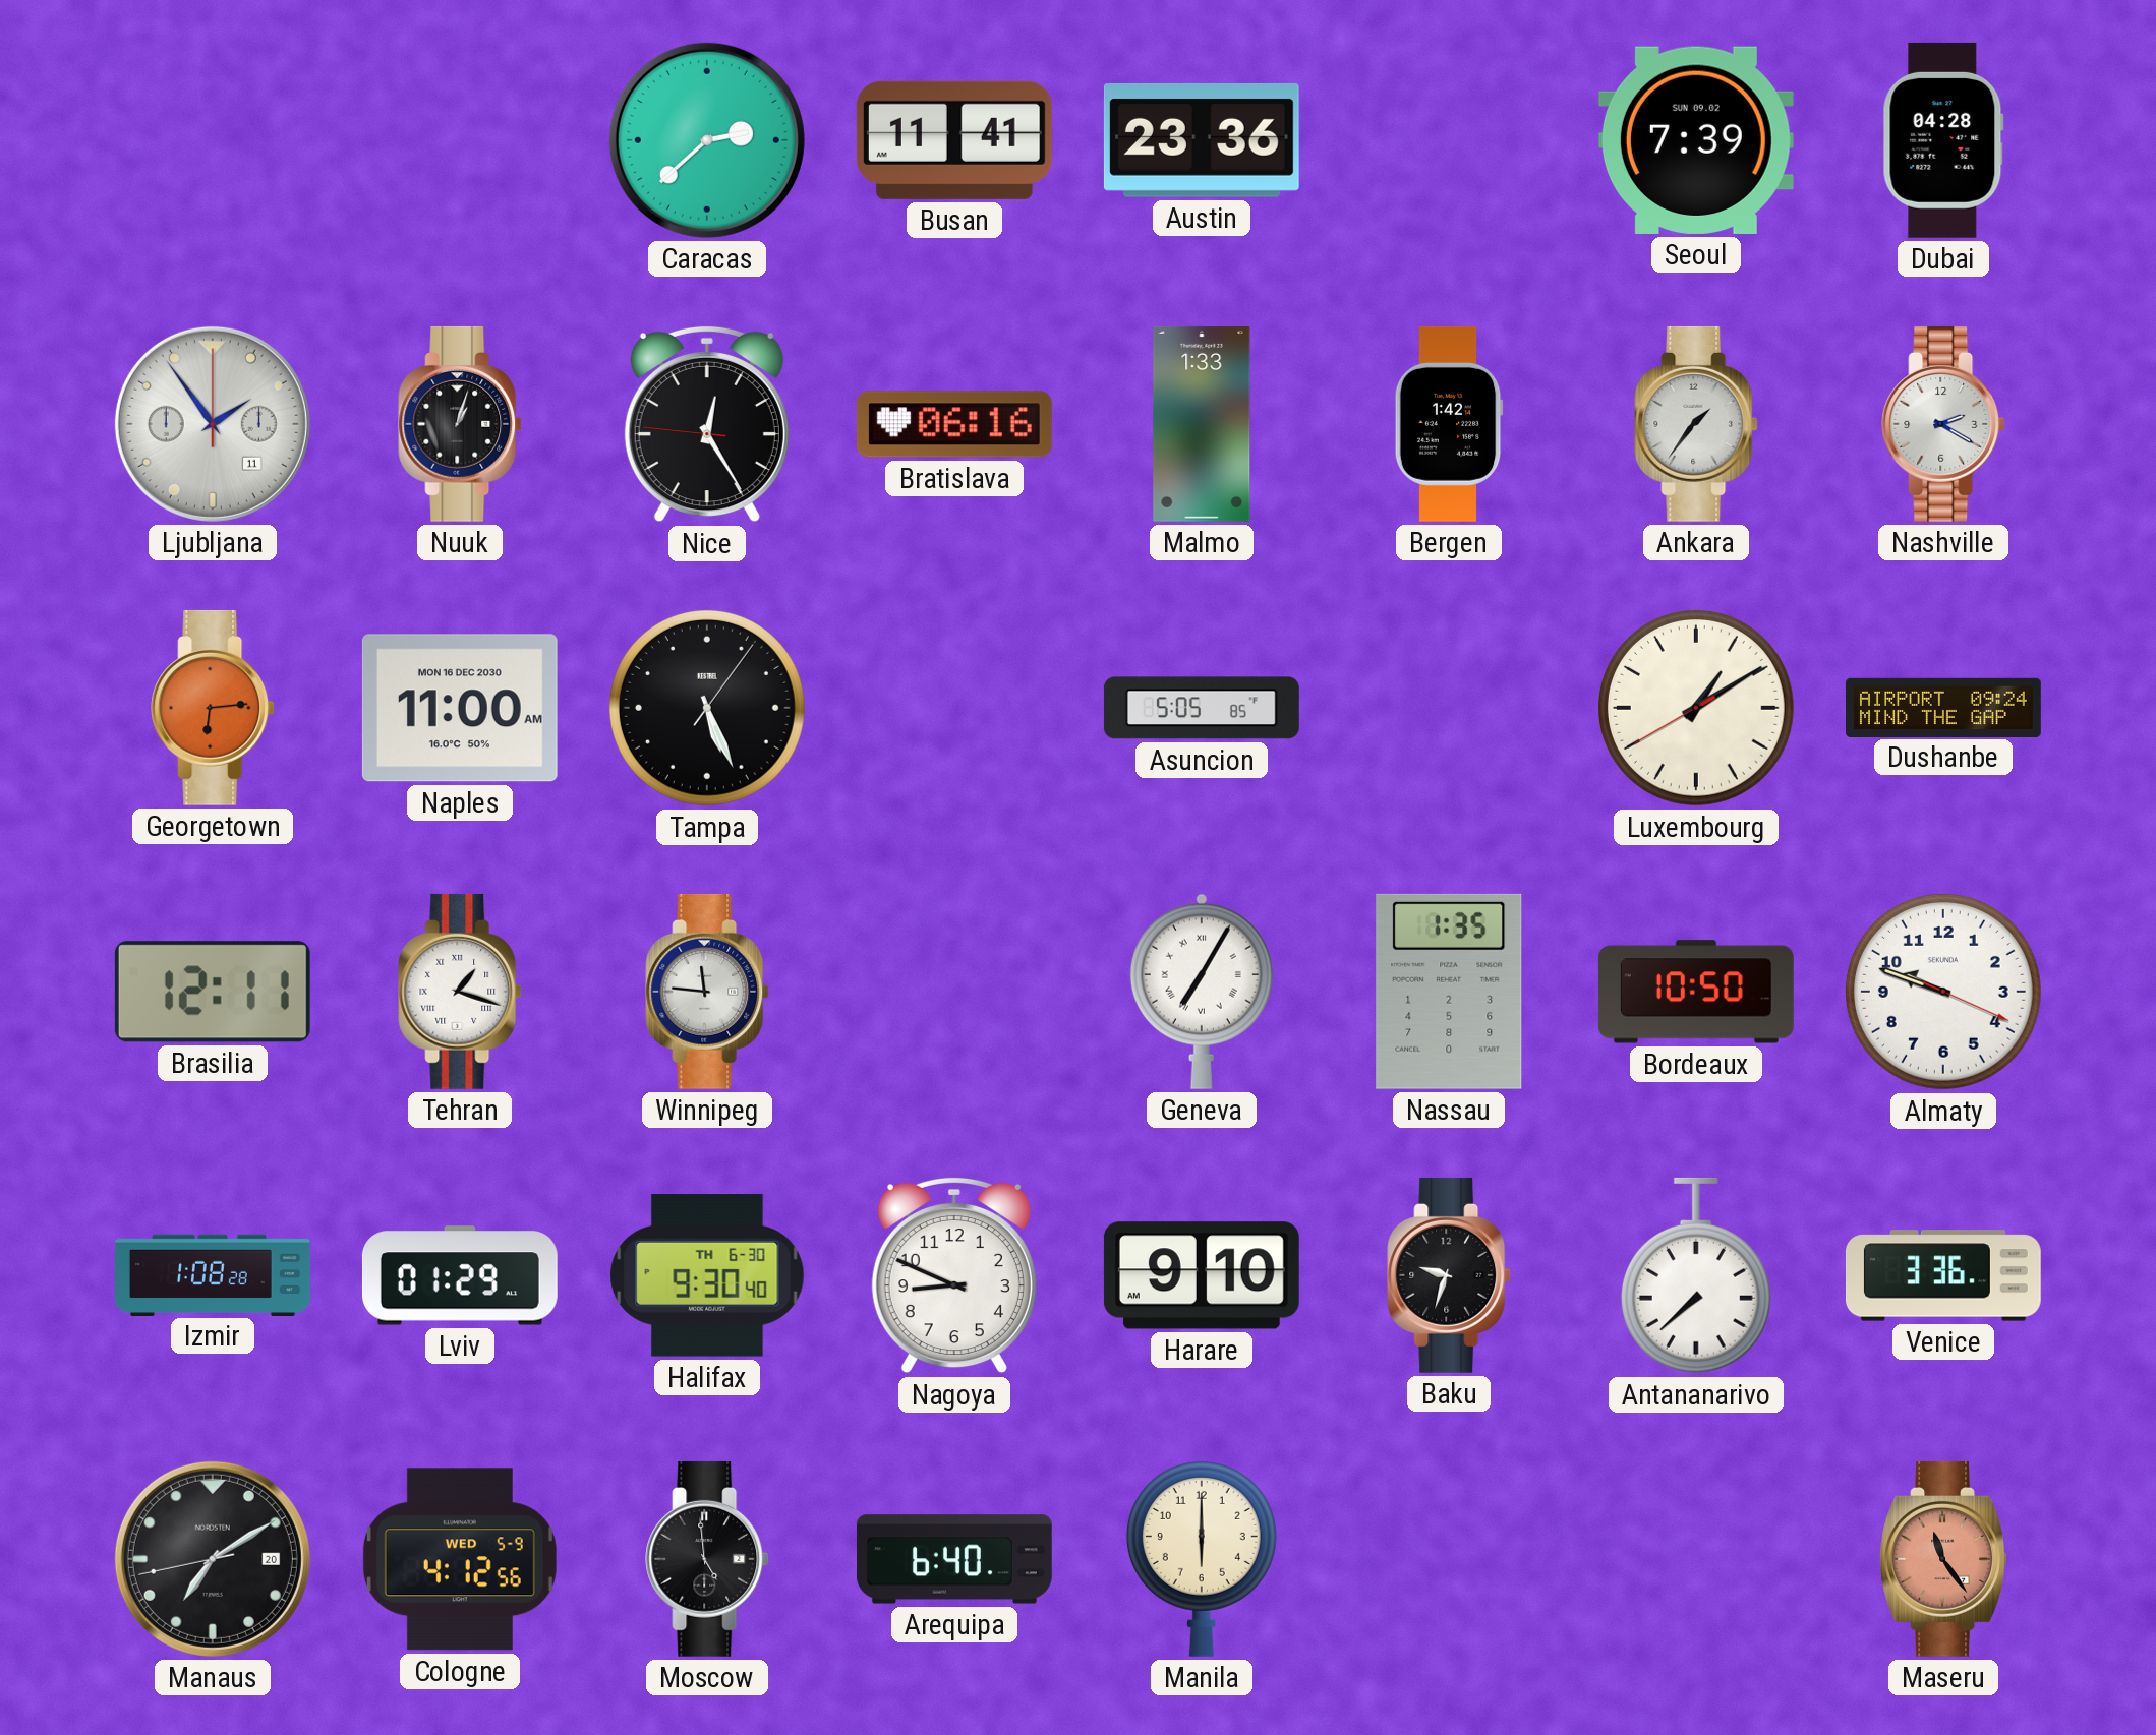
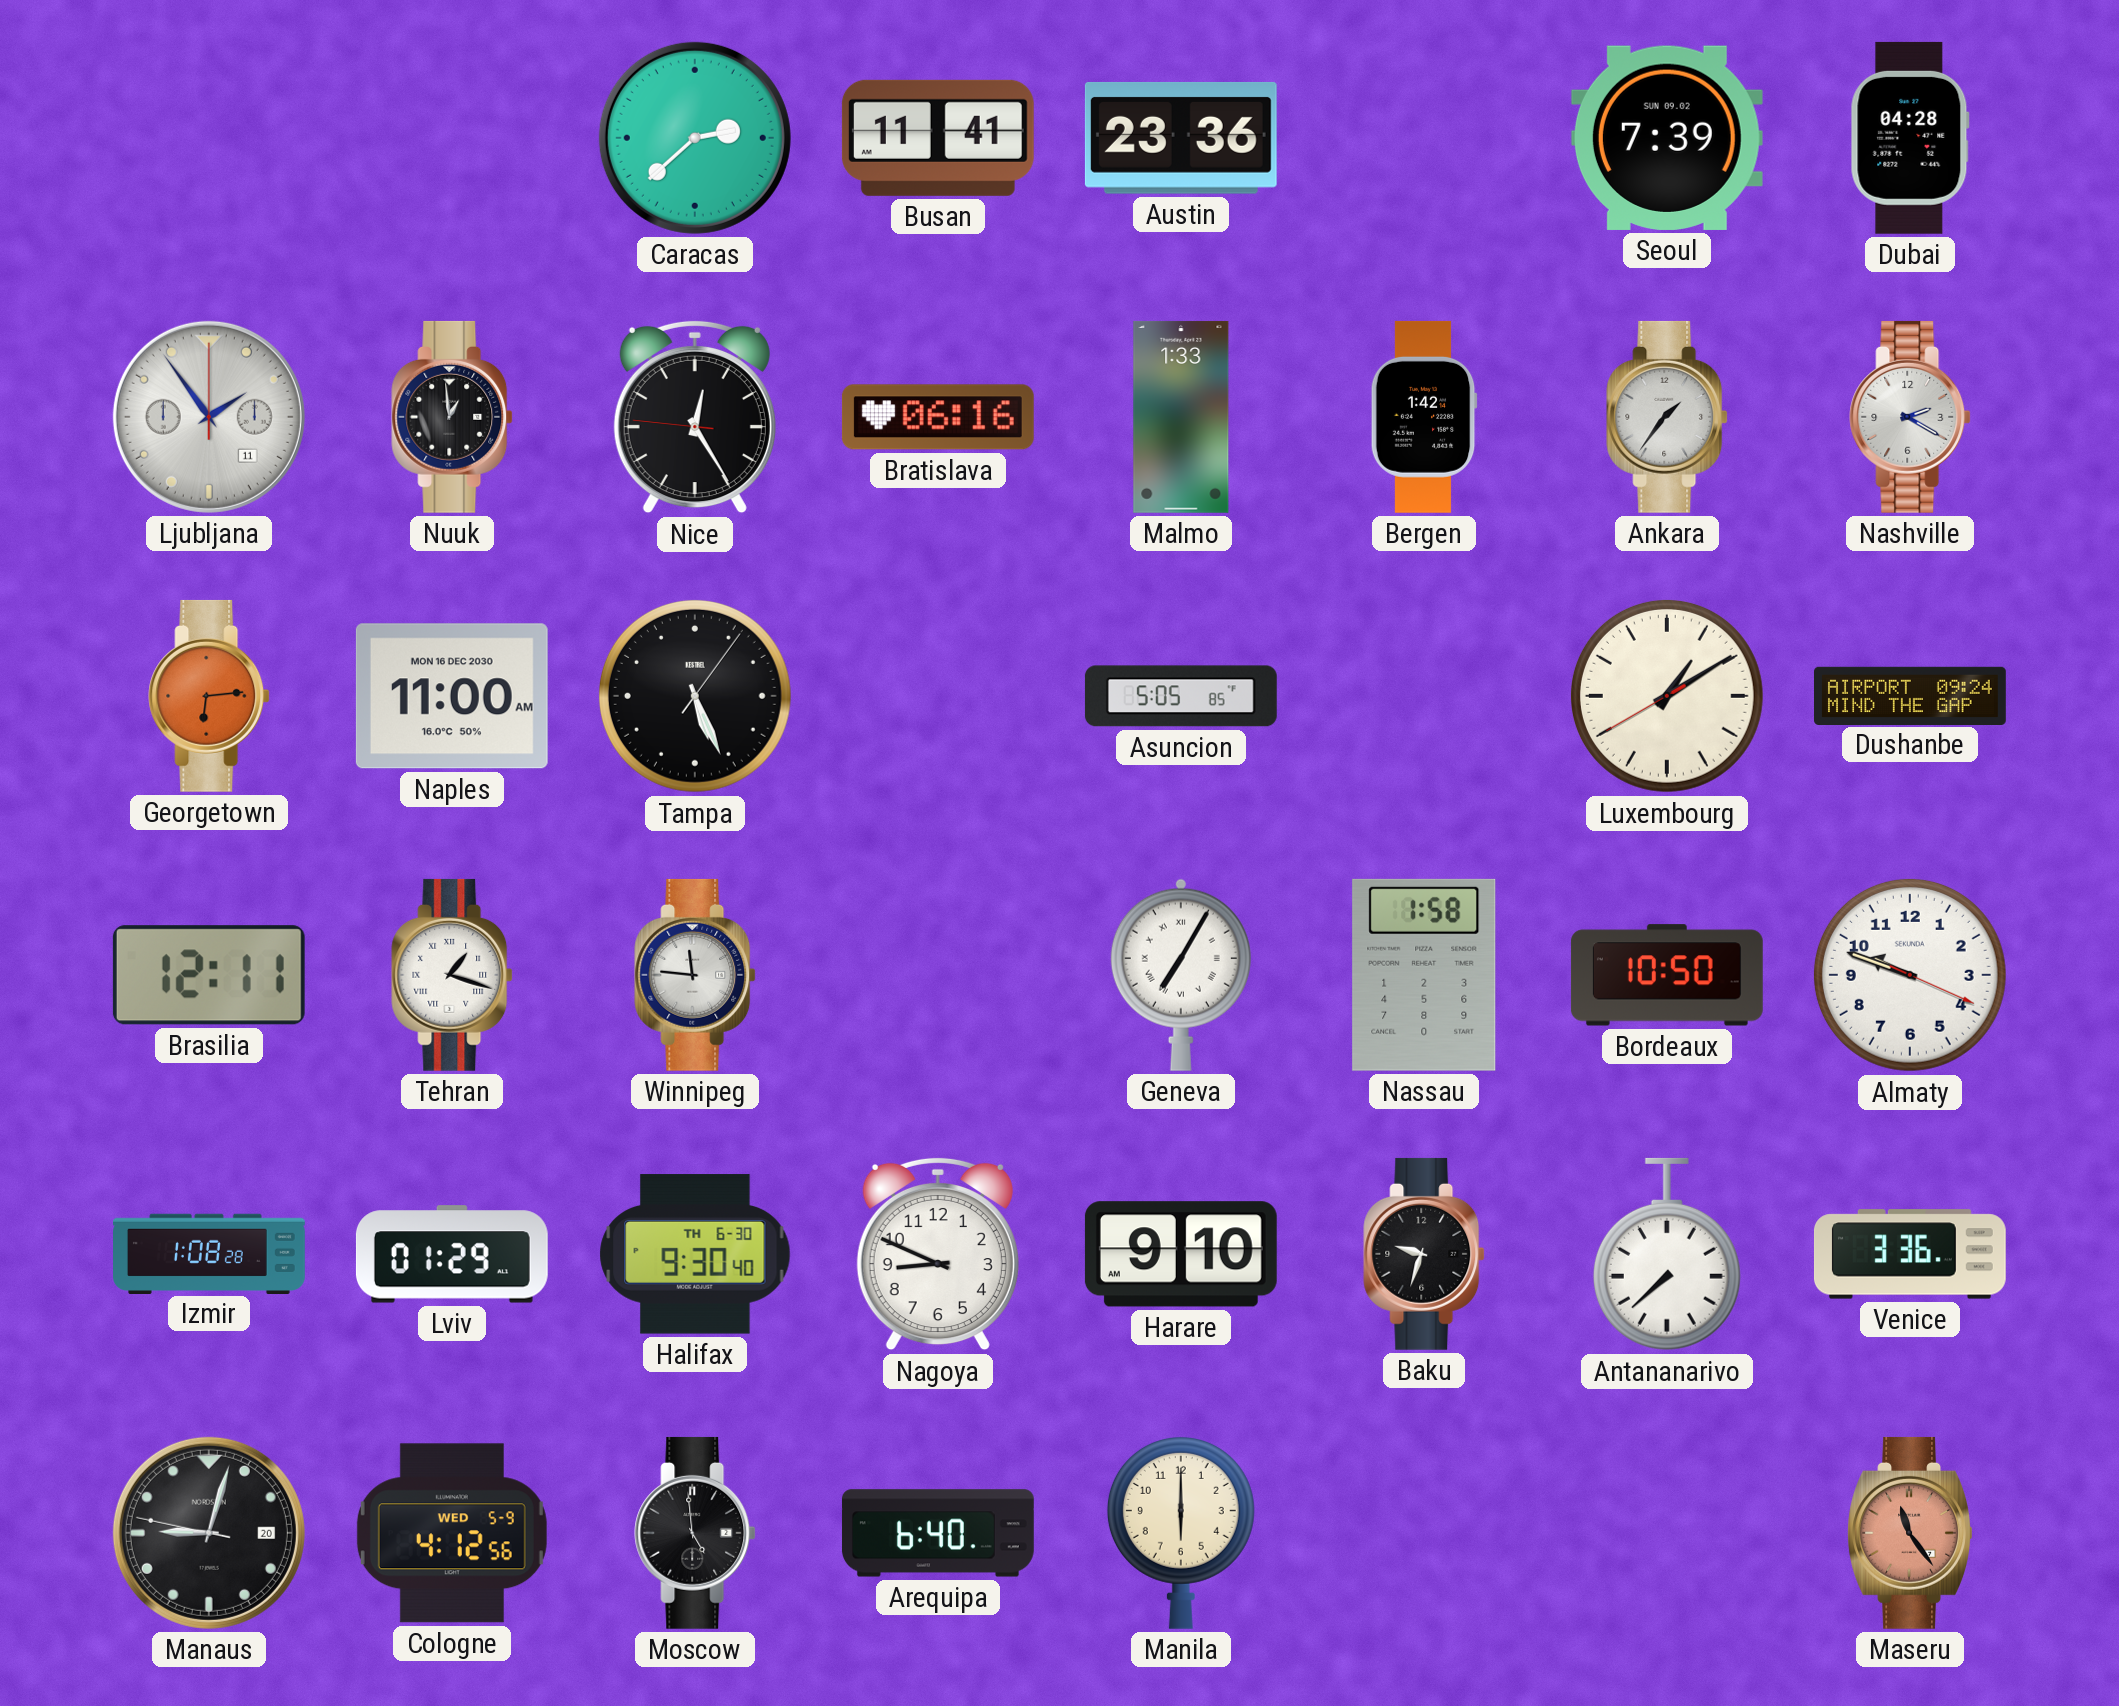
Nuuk: 1:03 -> 12:59 (452, 417)
Nassau: 1:35 -> 1:58 (1424, 975)
Manaus: 7:09 -> 9:02 (209, 1533)
